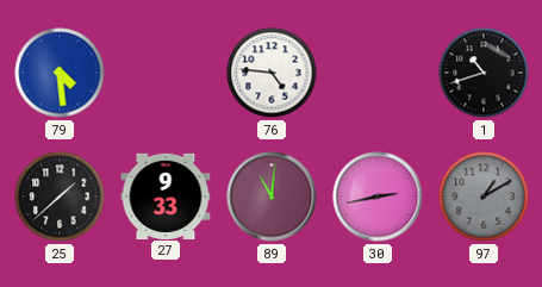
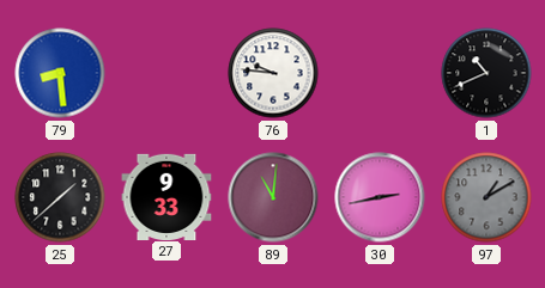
79: 4:29 -> 8:29 (60, 73)
76: 4:46 -> 9:46 (273, 73)
1: 10:42 -> 10:41 (486, 73)
